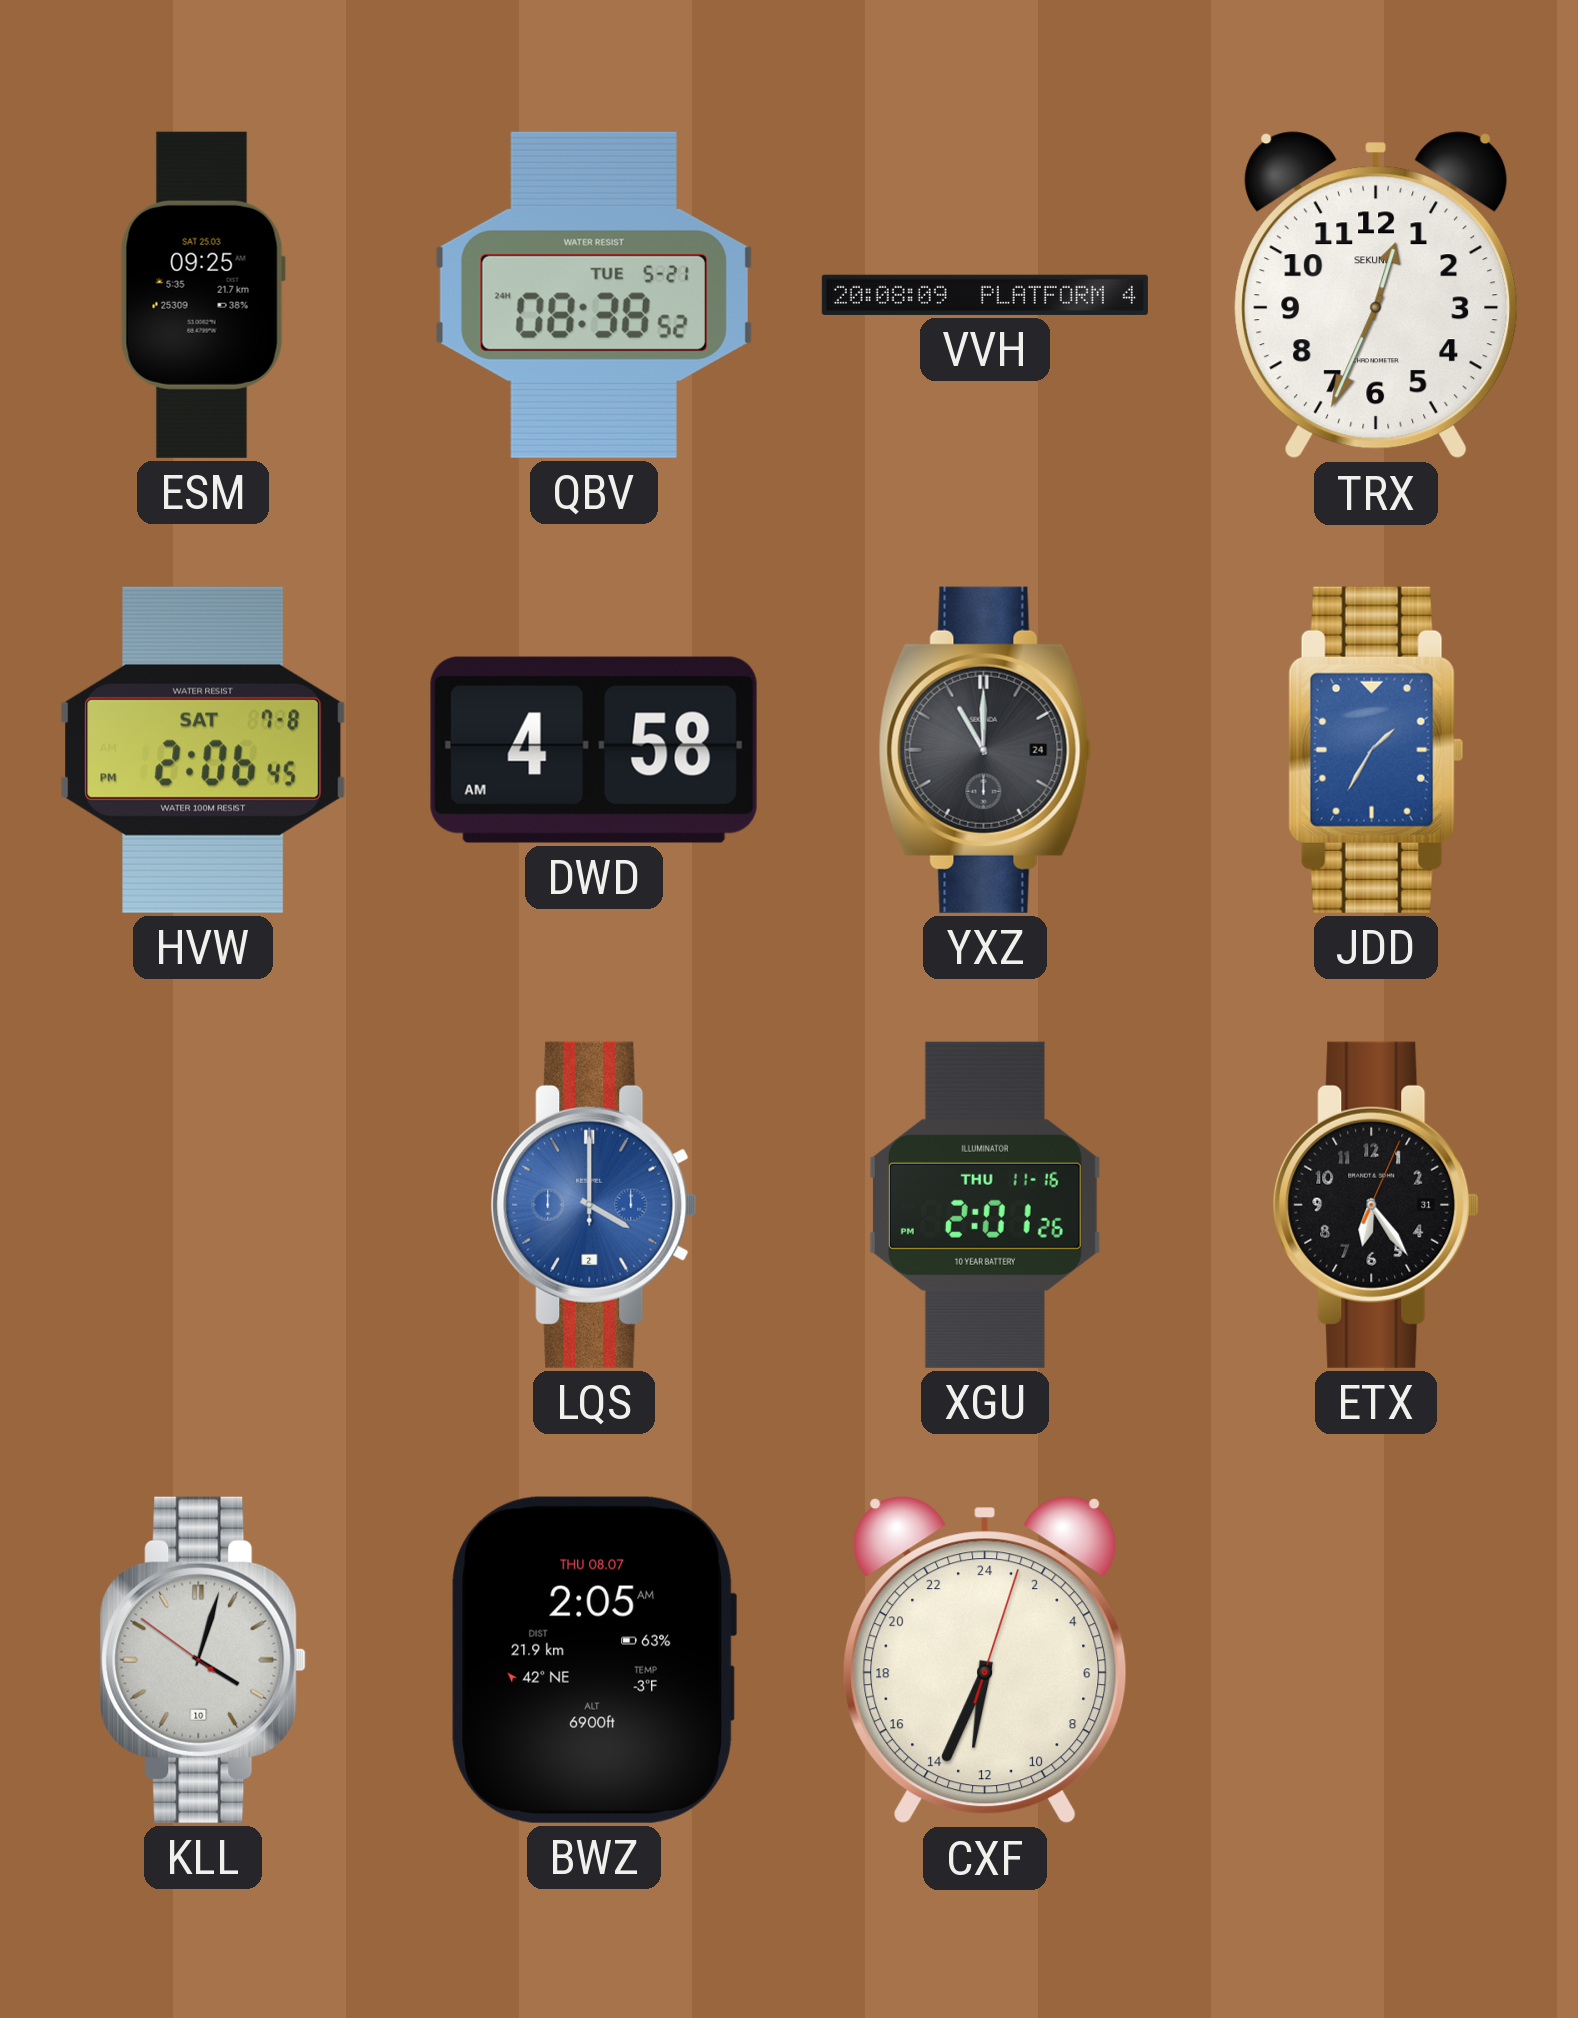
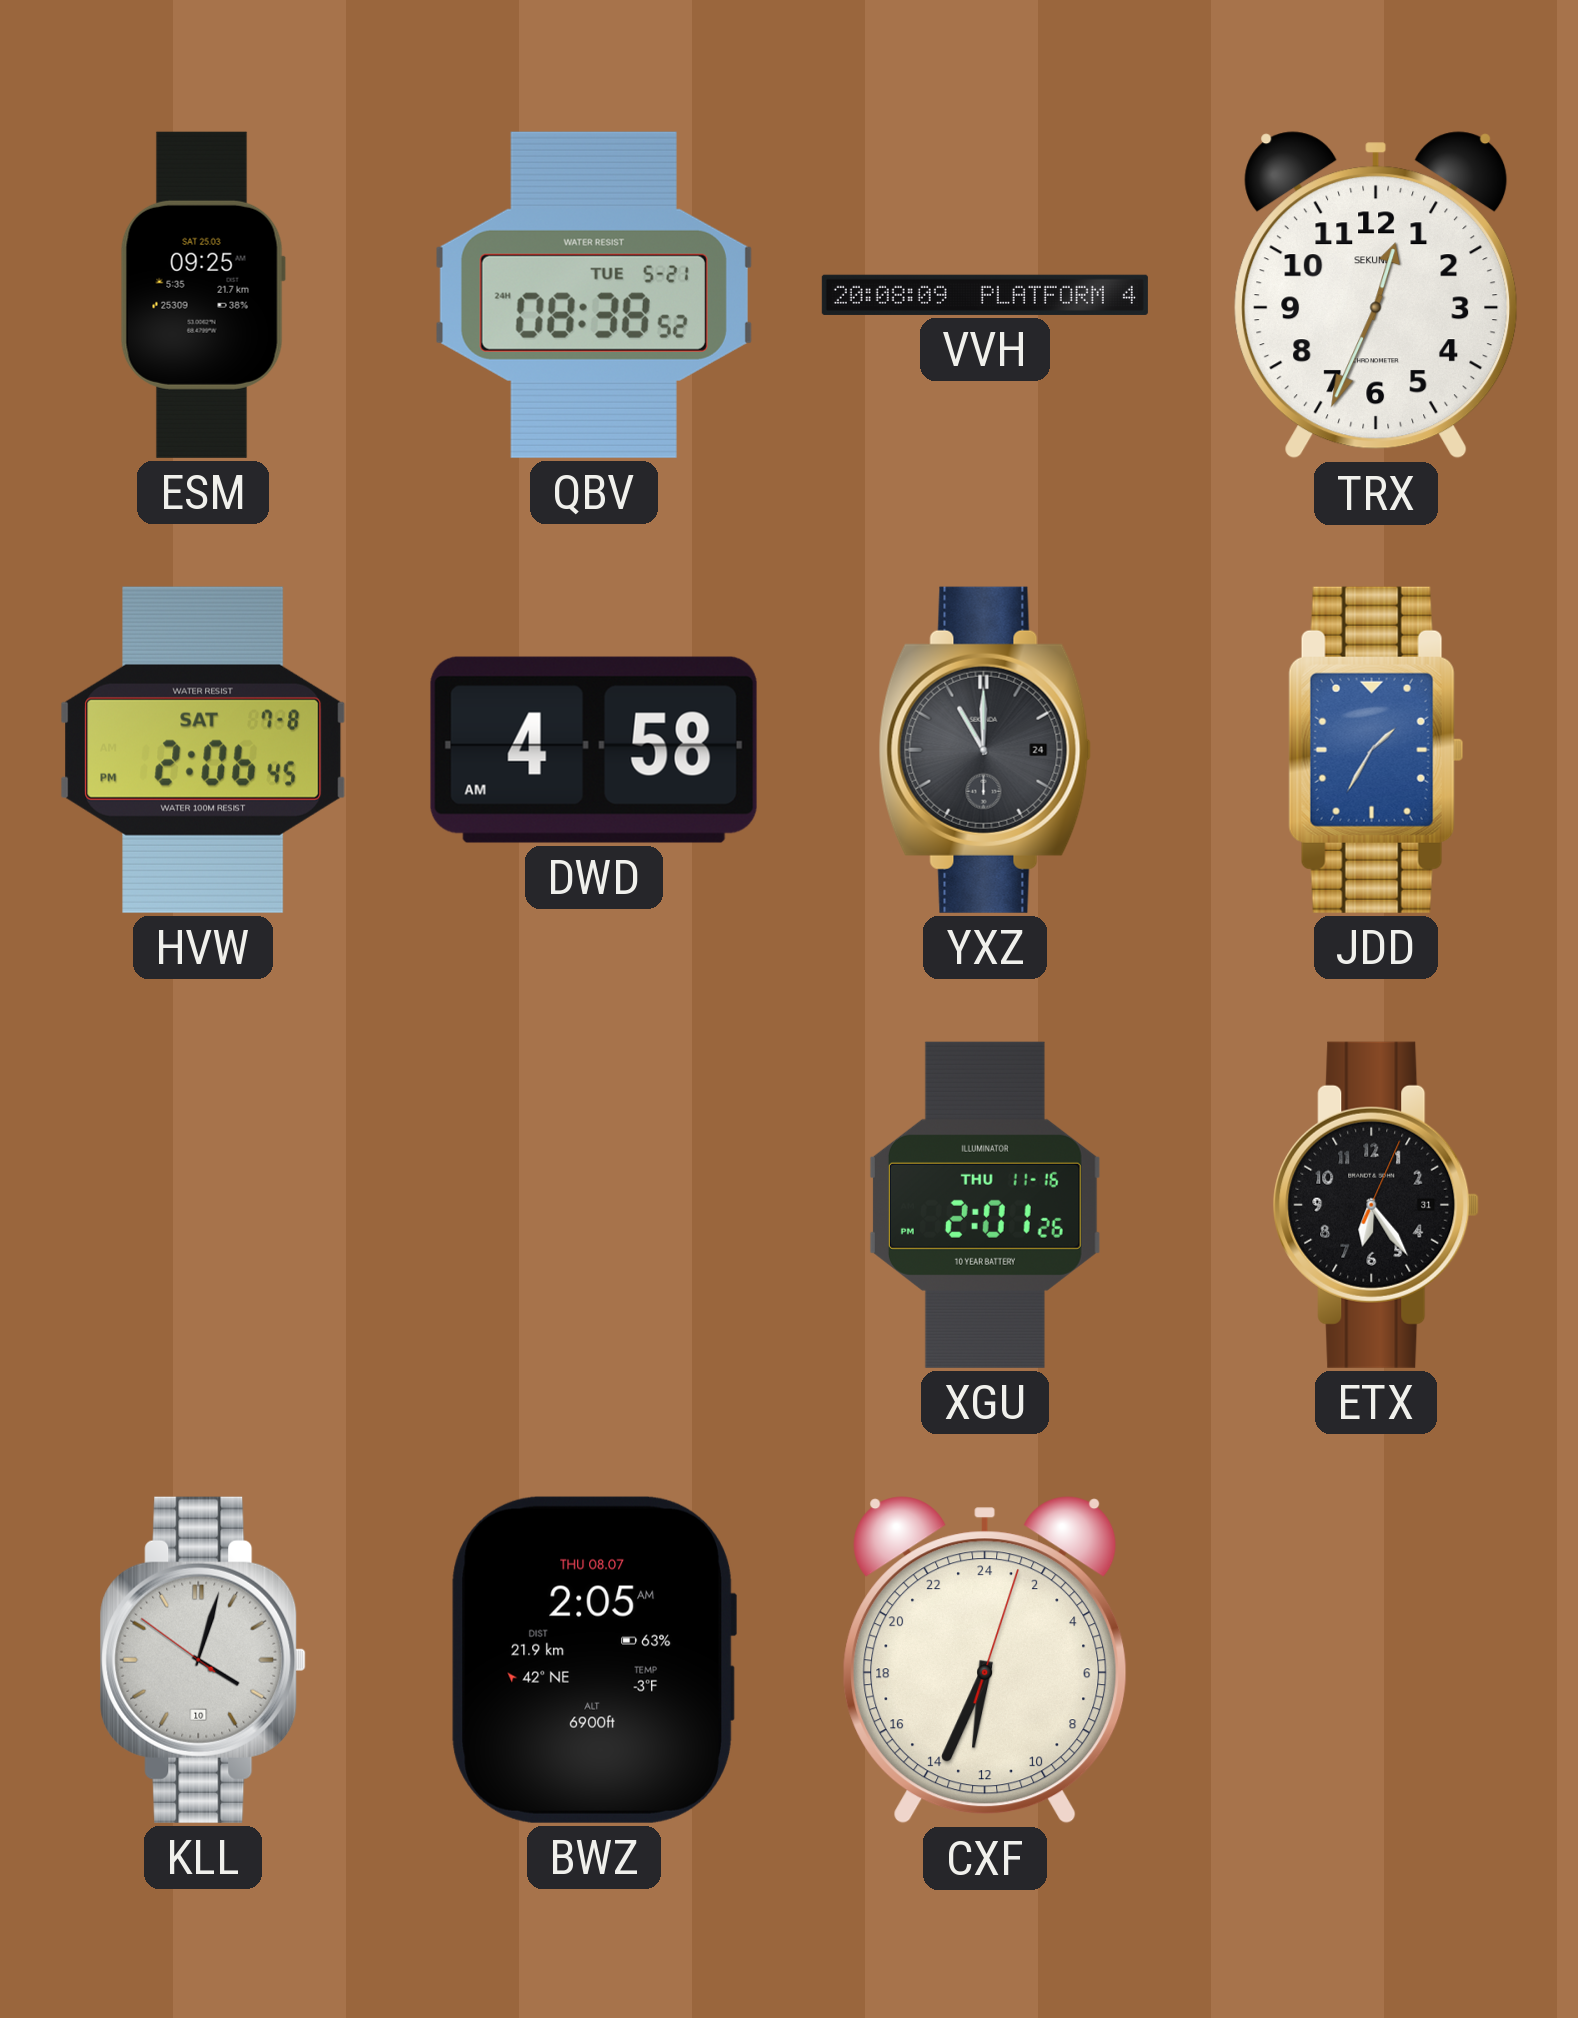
LQS: 4:00 -> none (594, 1205)
